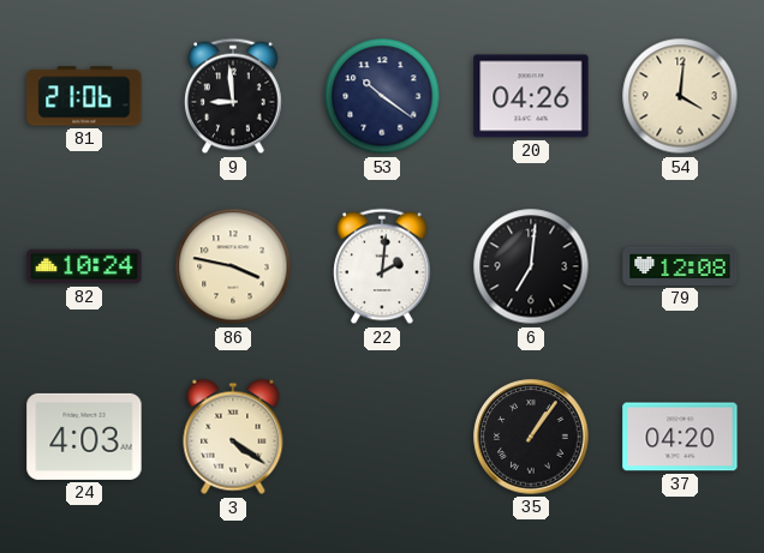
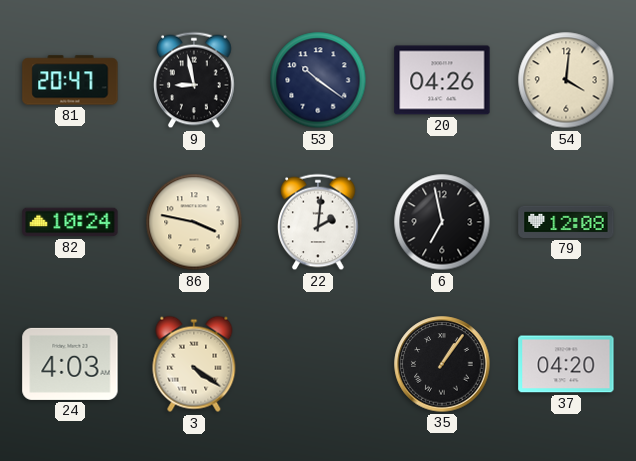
81: 21:06 -> 20:47 (70, 80)
9: 8:59 -> 8:58 (194, 80)
6: 7:01 -> 6:58 (442, 222)
